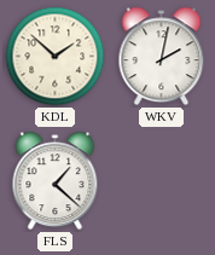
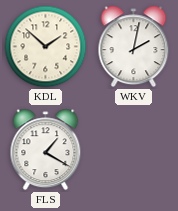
FLS: 1:22 -> 1:20 (46, 150)
